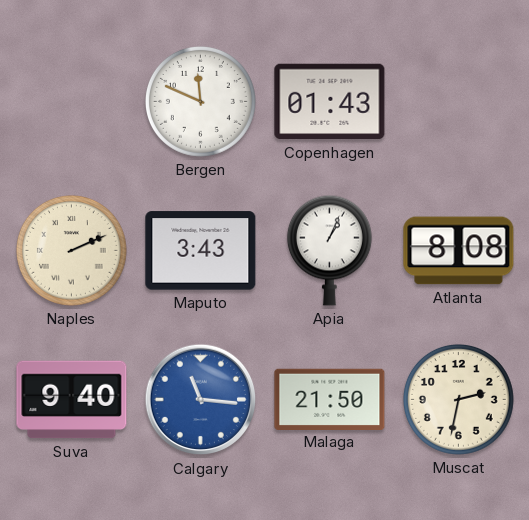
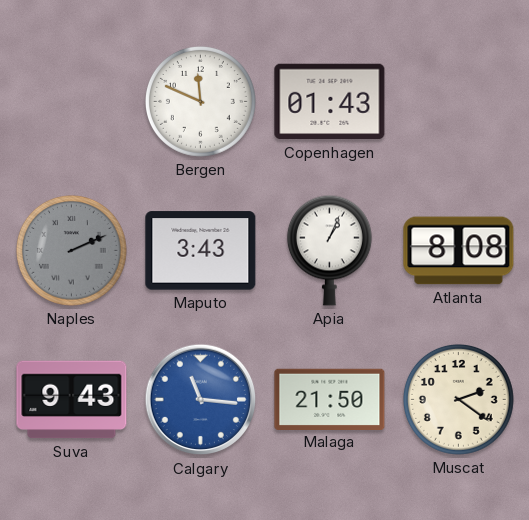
Naples dial: cream -> grey (71, 250)
Suva: 9:40 -> 9:43 (72, 400)
Muscat: 2:32 -> 2:21 (458, 399)
